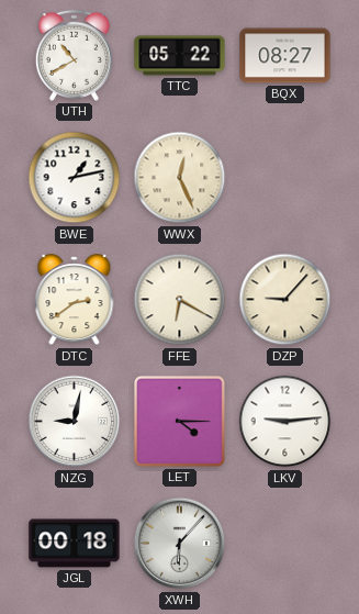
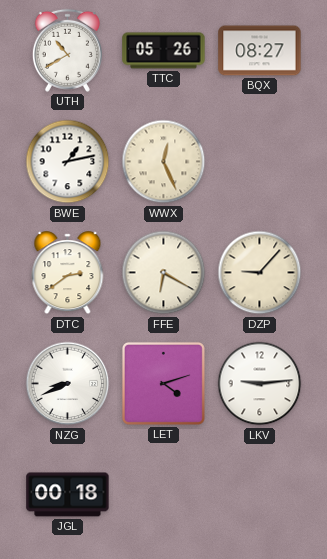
TTC: 05:22 -> 05:26 (164, 51)
NZG: 9:02 -> 8:41 (68, 384)
LET: 4:15 -> 4:12 (163, 383)
XWH: 6:07 -> none (180, 544)
